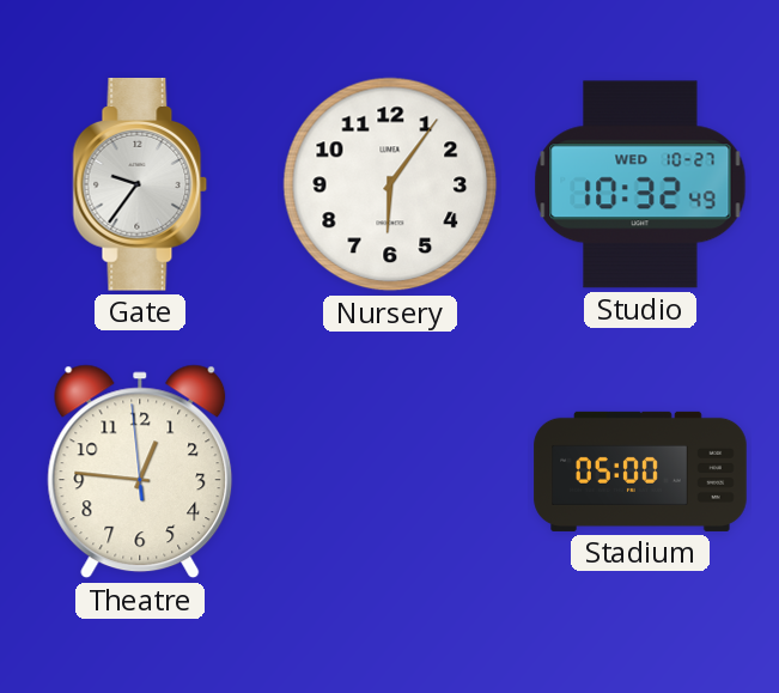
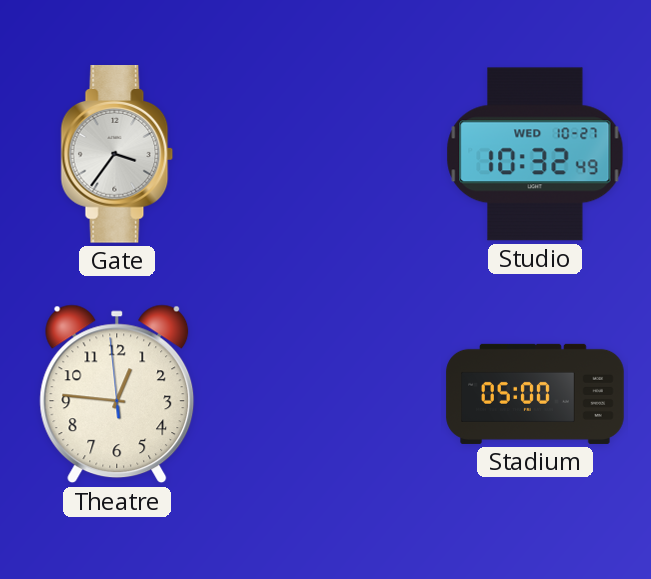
Gate: 9:36 -> 3:36 (117, 154)
Nursery: 6:06 -> none (390, 184)
